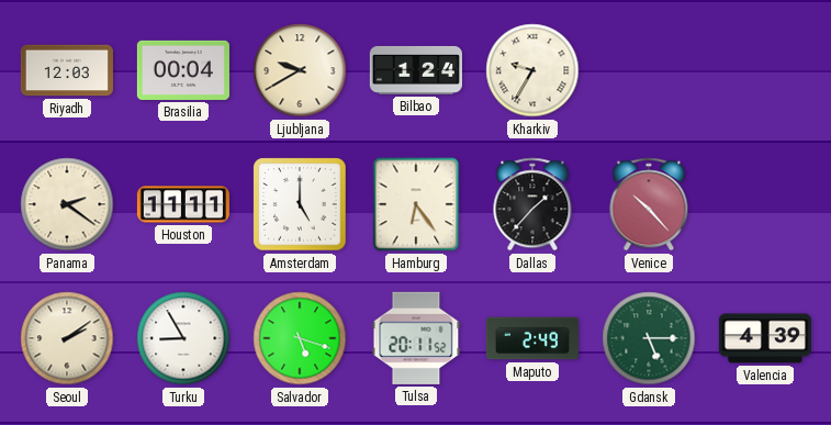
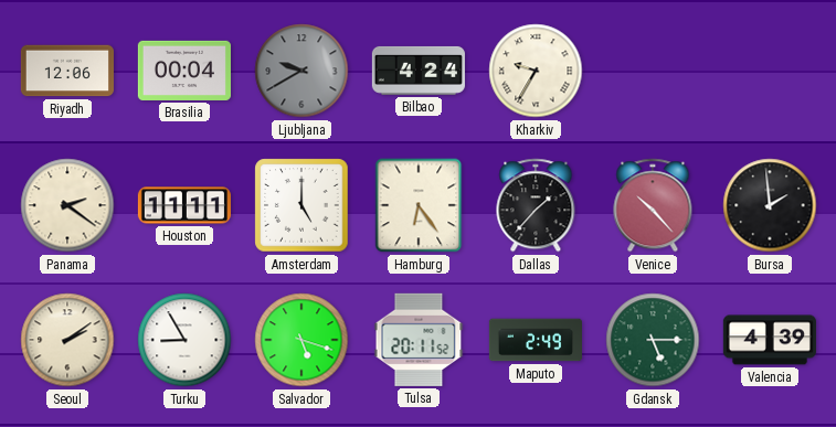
Riyadh: 12:03 -> 12:06 (67, 71)
Ljubljana dial: cream -> grey (301, 71)
Bilbao: 1:24 -> 4:24 (419, 71)
Bursa: none -> 1:59 (770, 205)
